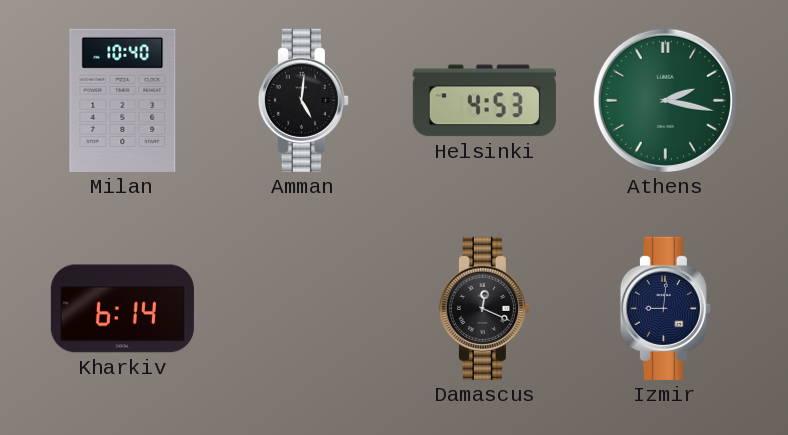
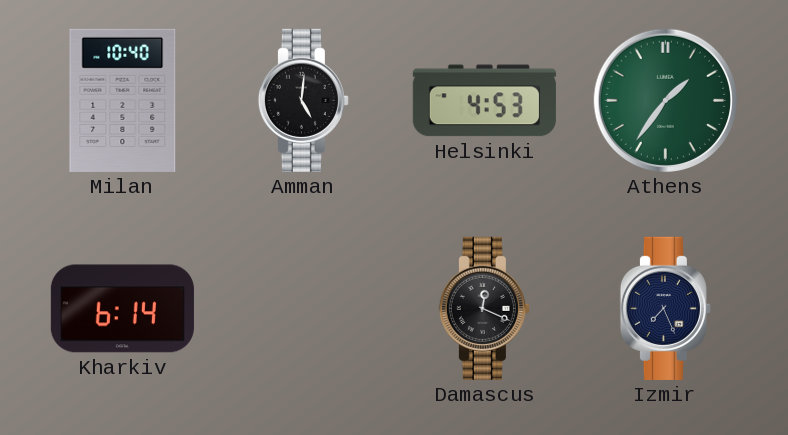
Athens: 2:17 -> 1:36 (665, 100)
Izmir: 9:01 -> 7:26 (665, 308)
